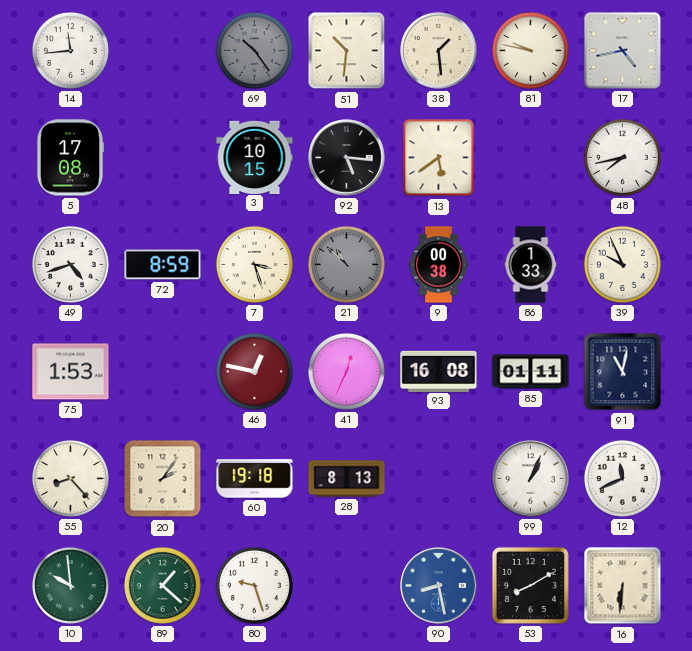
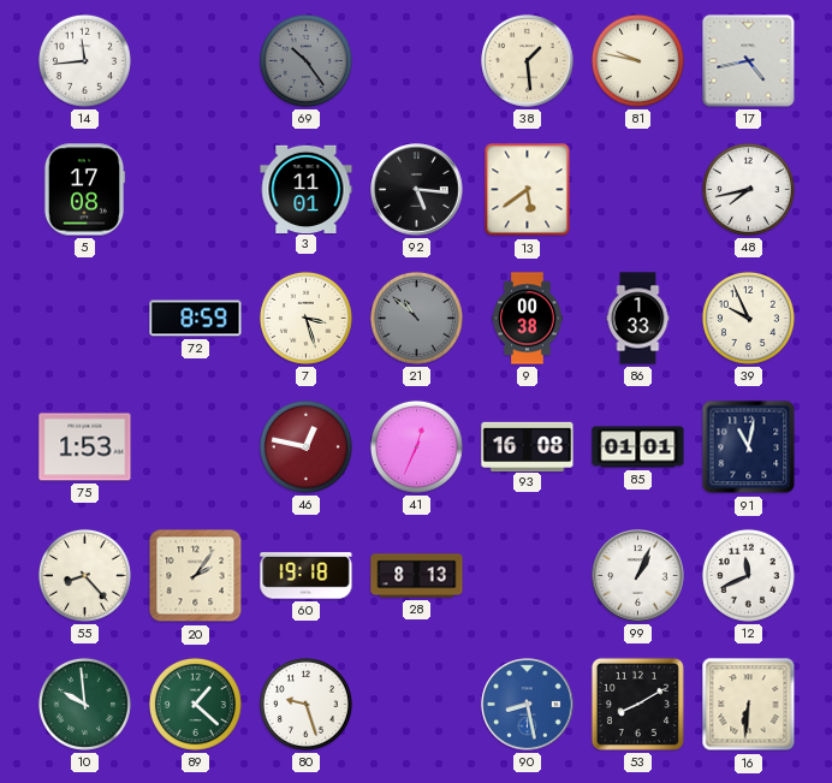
51: 10:31 -> none (347, 51)
3: 10:15 -> 11:01 (307, 189)
49: 4:42 -> none (70, 264)
85: 01:11 -> 01:01 (638, 447)
